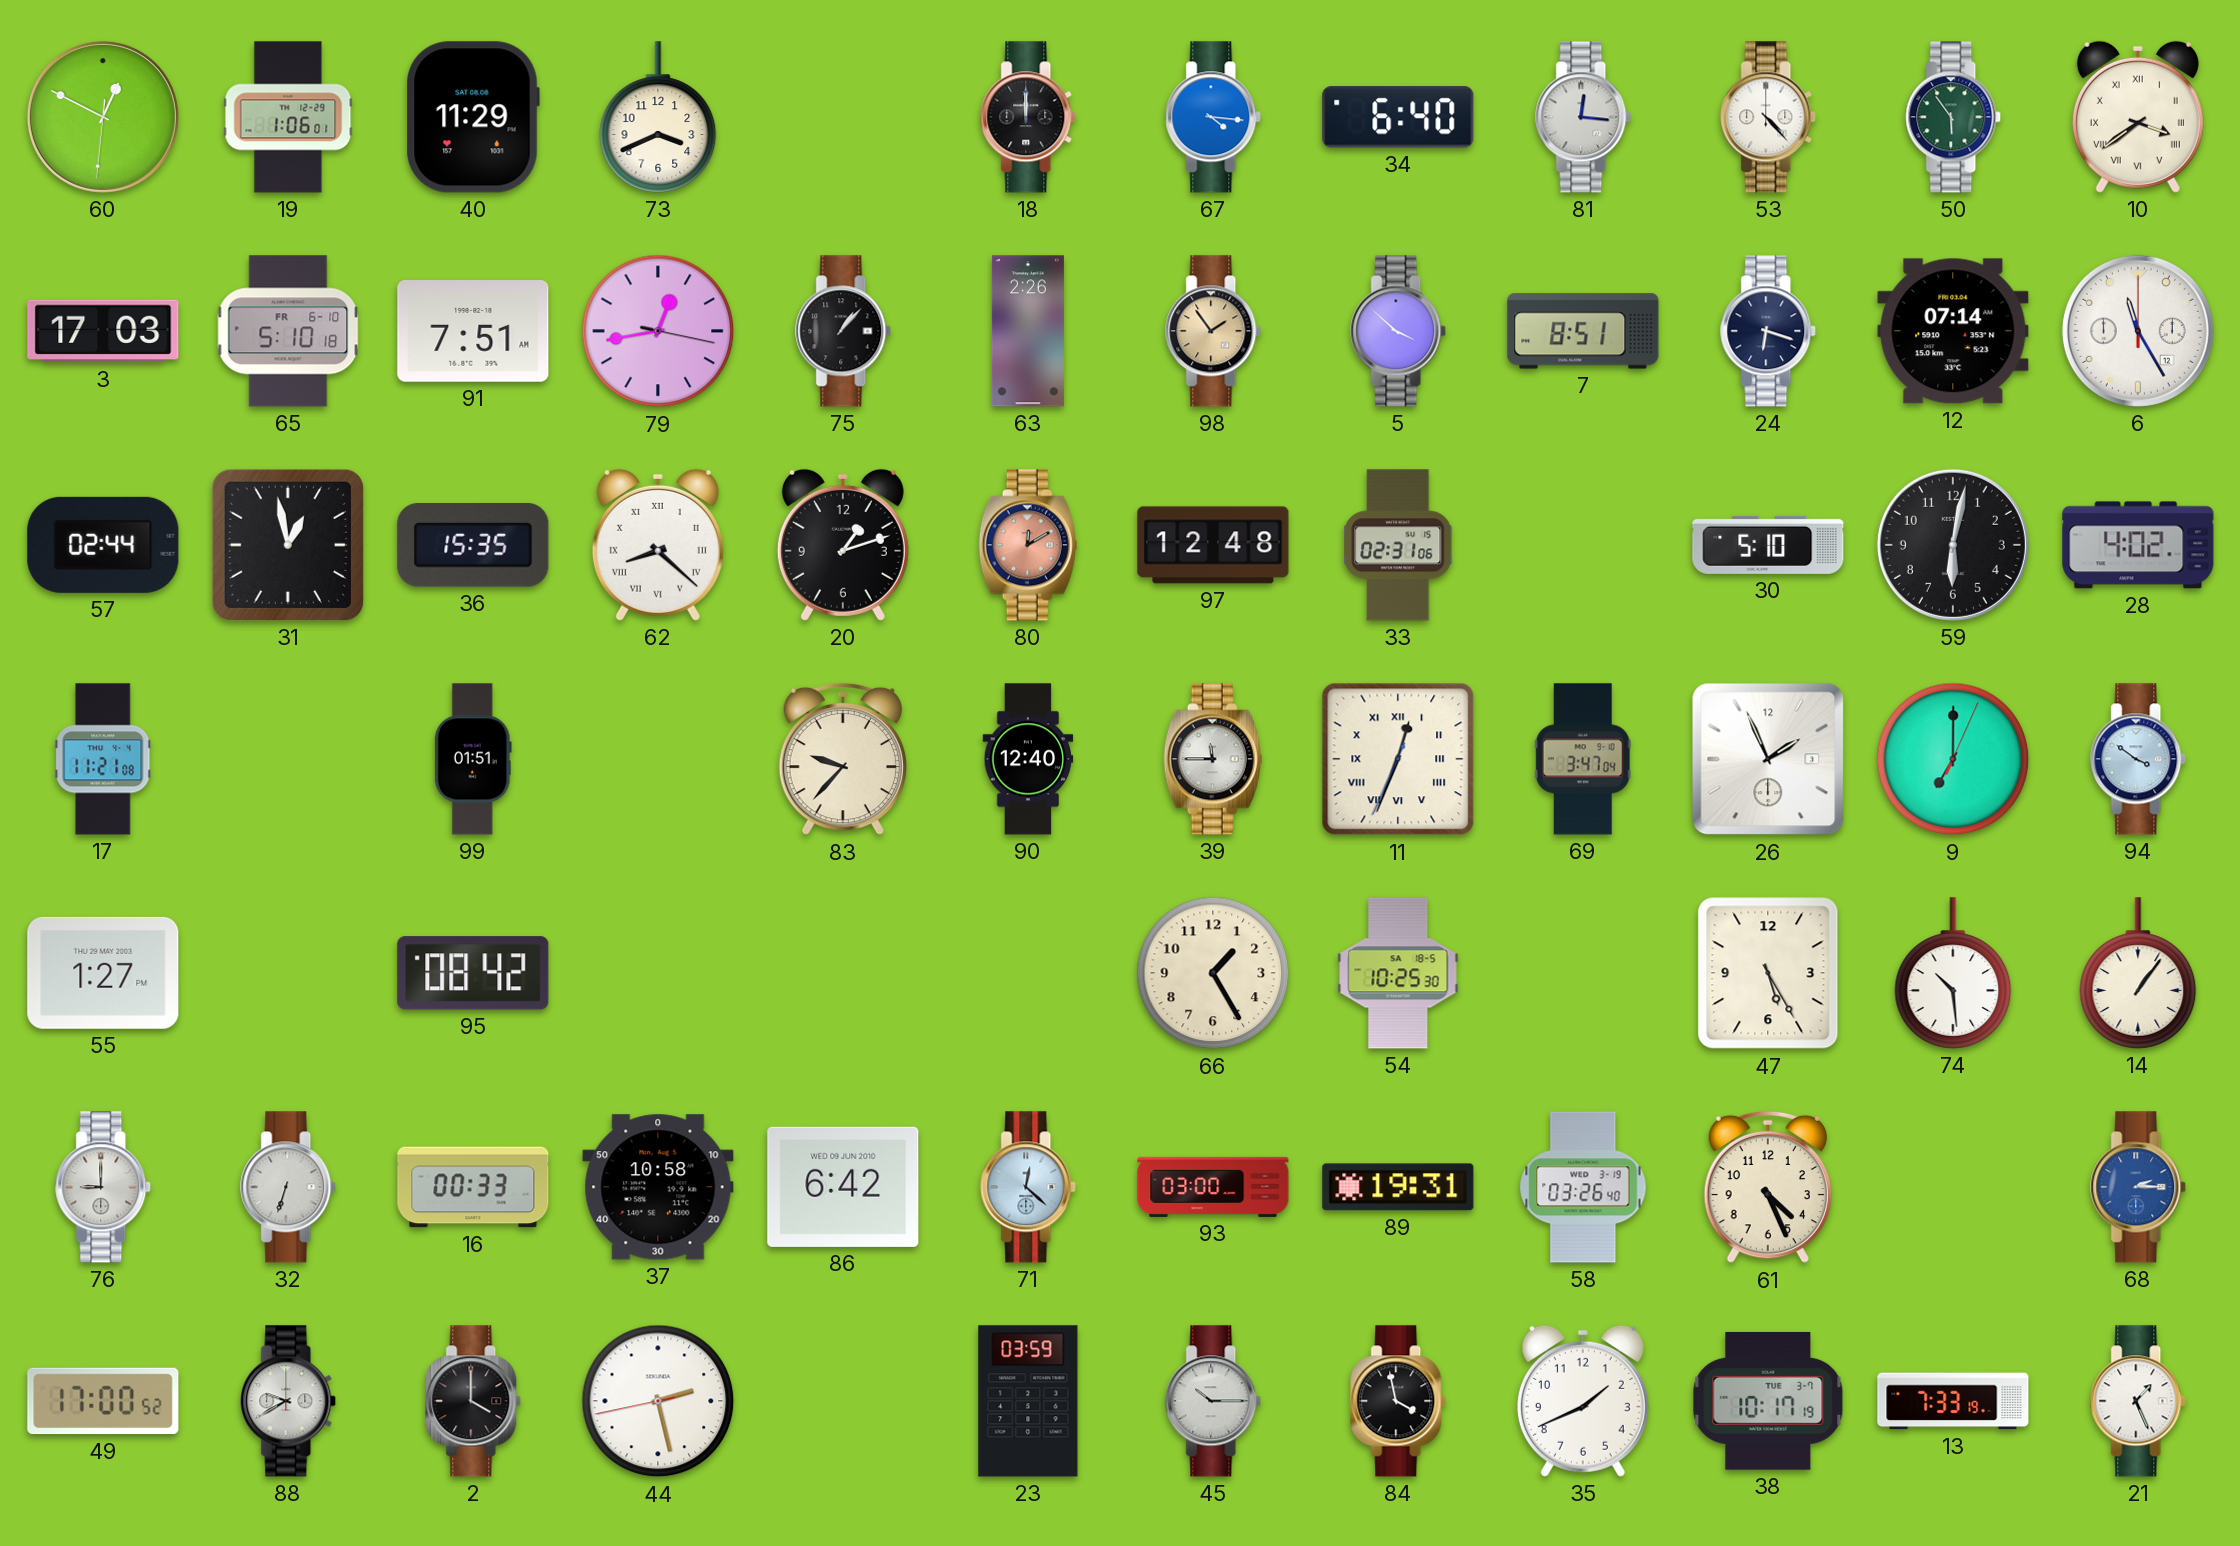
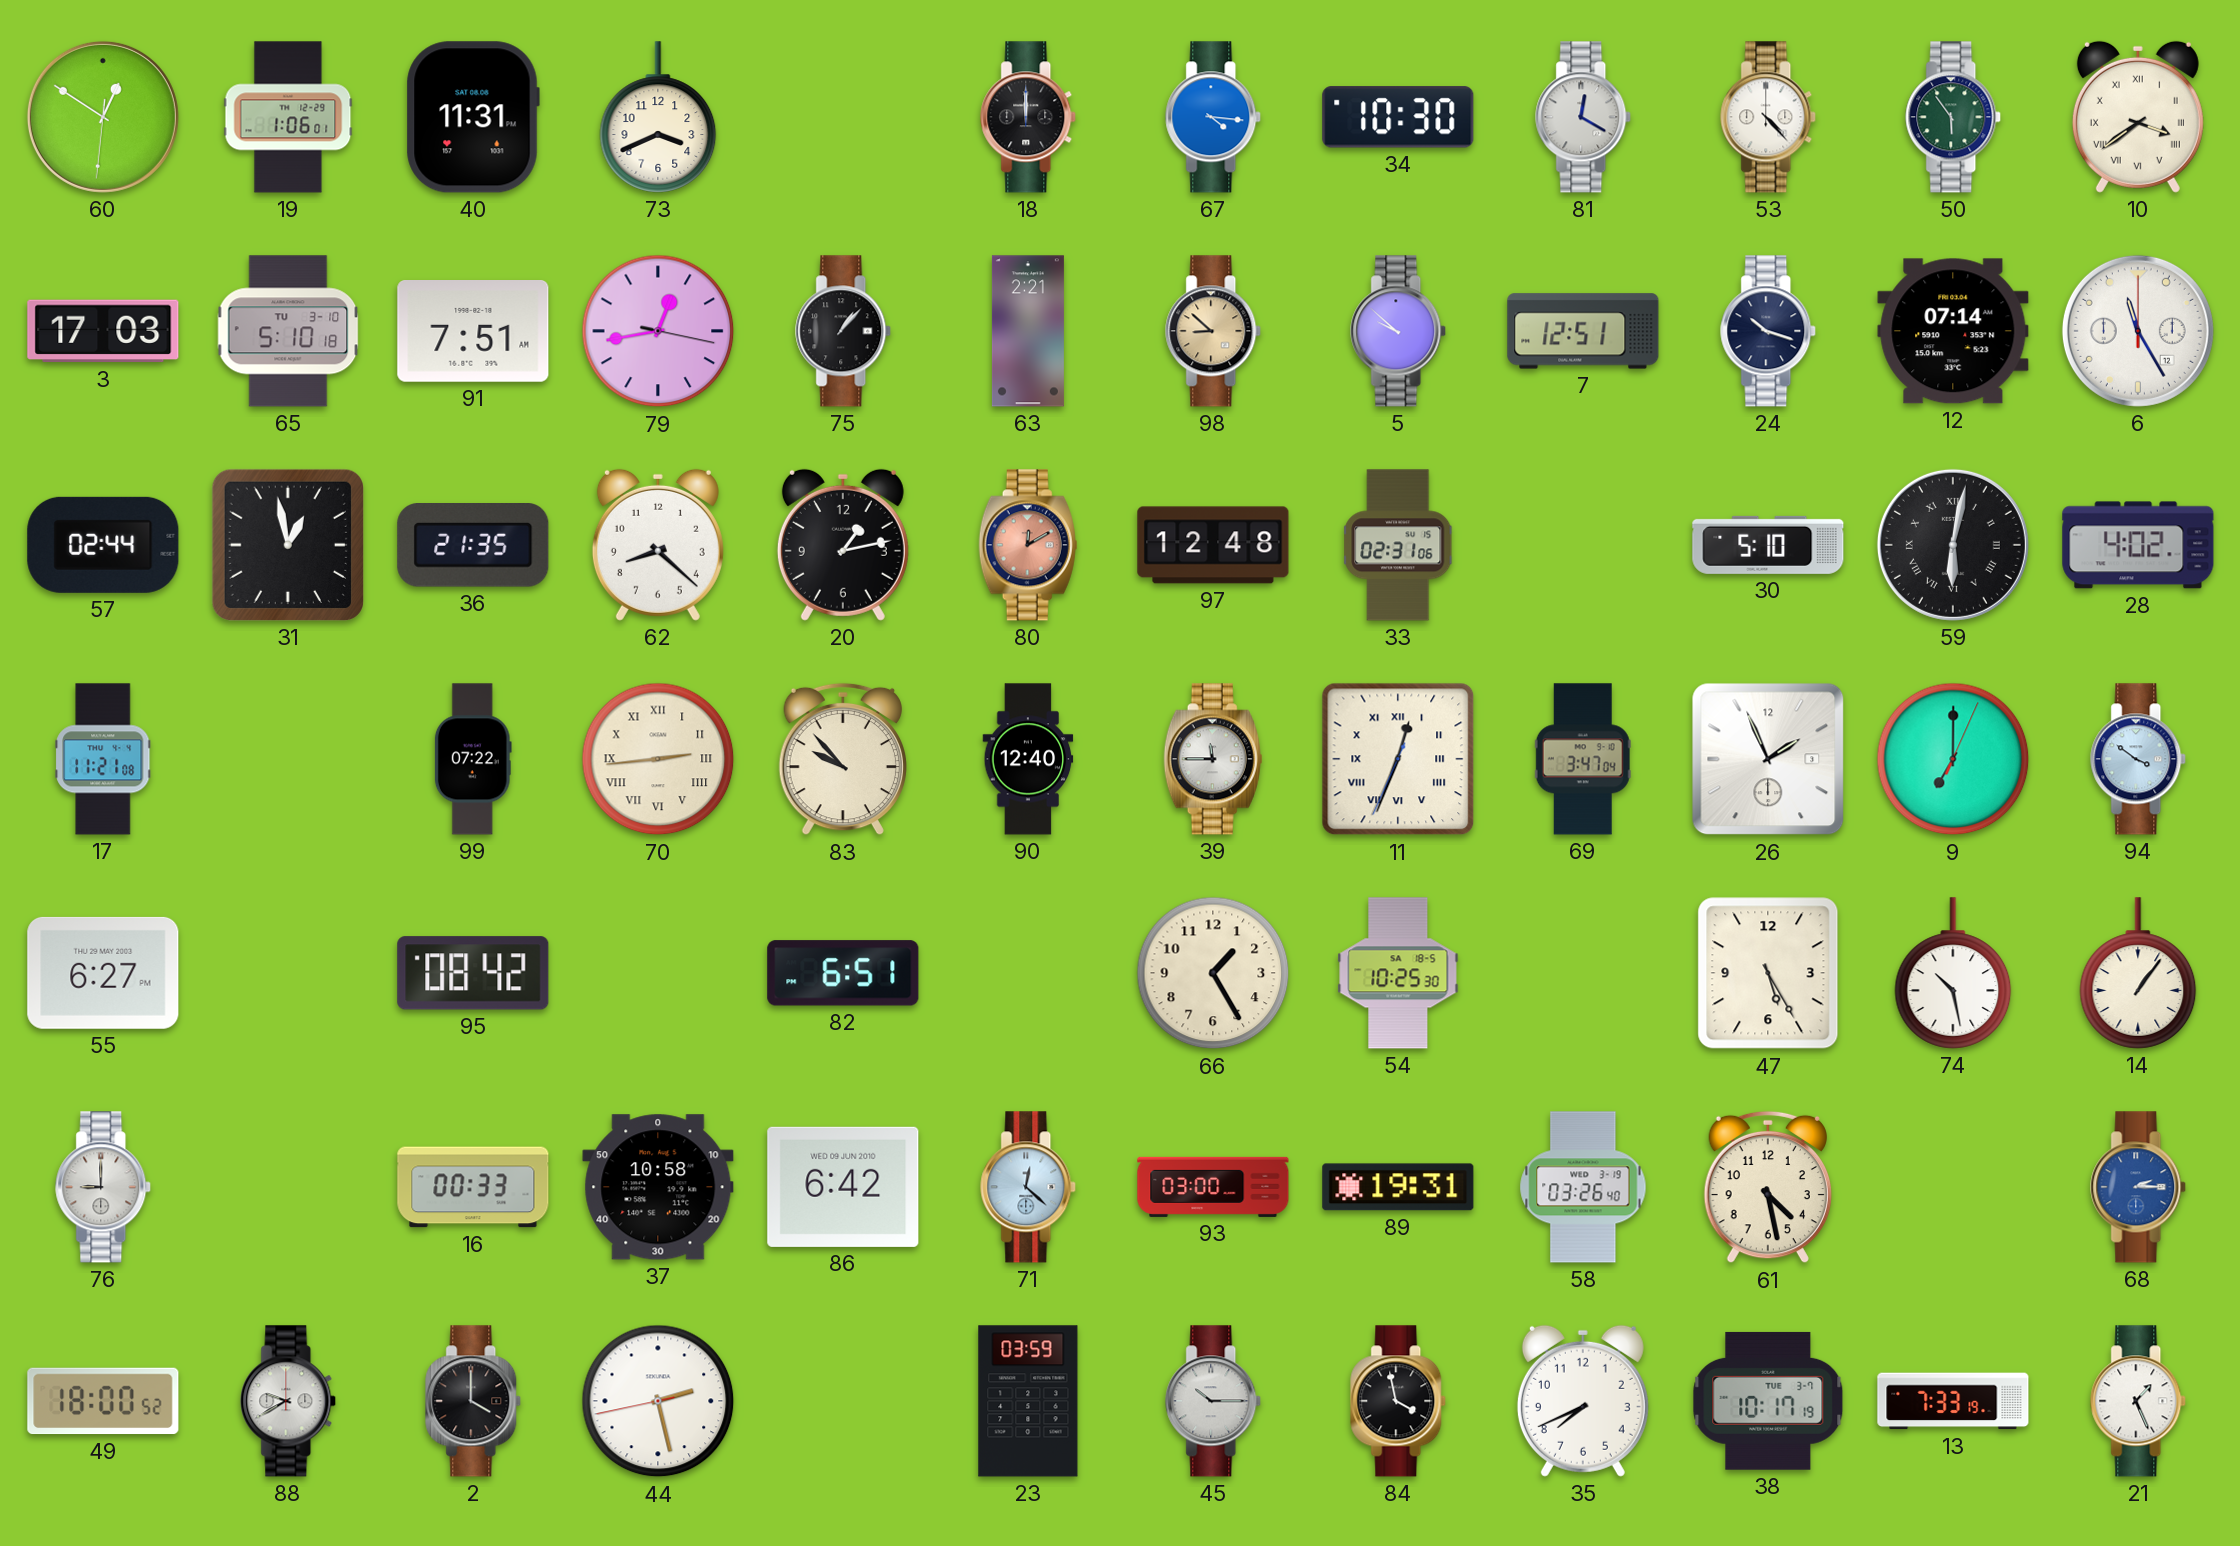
60: 12:49 -> 12:50 (103, 117)
40: 11:29 -> 11:31 (473, 117)
34: 6:40 -> 10:30 (1398, 117)
81: 12:16 -> 12:20 (1584, 117)
65 date: FR 6-10 -> TU 3-10 (288, 331)
63: 2:26 -> 2:21 (1028, 331)
98: 1:54 -> 8:52 (1214, 331)
5: 3:52 -> 9:52 (1399, 331)
7: 8:51 -> 12:51 (1583, 331)
24: 6:18 -> 10:18 (1769, 331)
36: 15:35 -> 21:35 (473, 546)
62 numerals: Roman -> Arabic (658, 545)
20: 1:12 -> 1:13 (843, 545)
59 numerals: Arabic -> Roman (1953, 545)
99: 01:51 -> 07:22 (473, 759)
70: none -> 2:44 (658, 759)
83: 9:37 -> 9:53 (843, 759)
55: 1:27 -> 6:27 (103, 973)
82: none -> 6:51 (843, 973)
74: 10:29 -> 10:28 (1953, 973)
32: 6:33 -> none (289, 1187)
61: 4:26 -> 4:28 (1768, 1187)
49: 17:00 -> 18:00 (103, 1401)
35: 1:41 -> 7:41 (1583, 1401)
